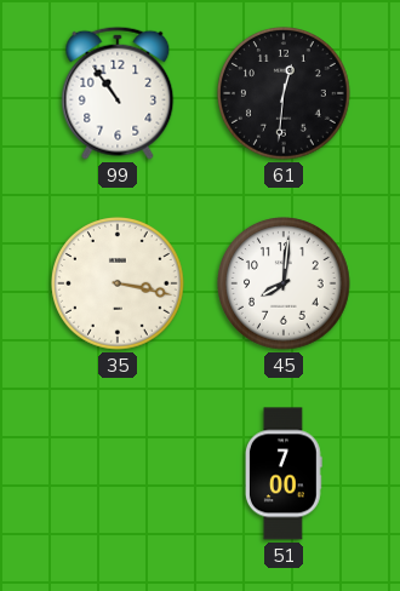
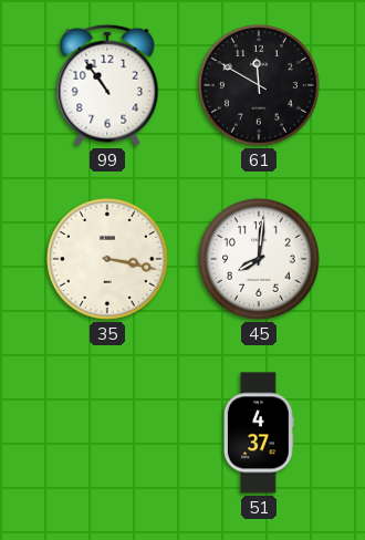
61: 12:31 -> 11:50 (260, 86)
51: 7:00 -> 4:37 (259, 433)
